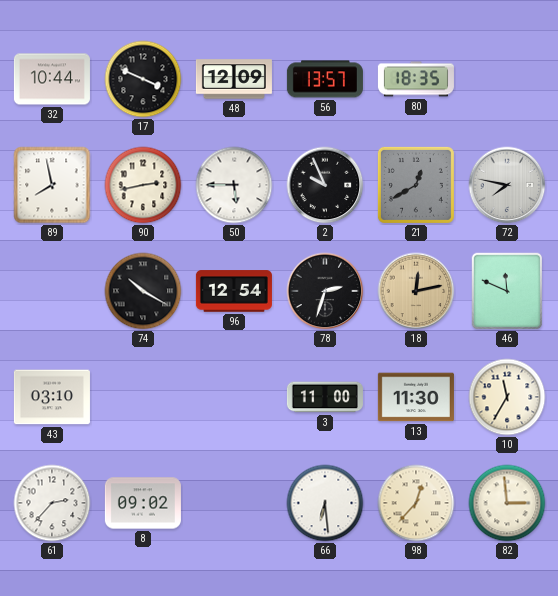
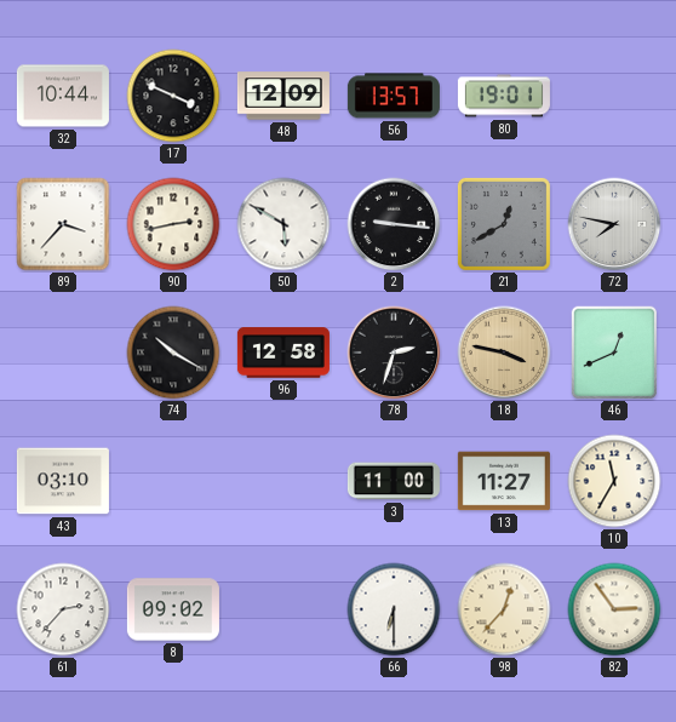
80: 18:35 -> 19:01 (504, 96)
89: 7:58 -> 3:37 (63, 224)
50: 5:45 -> 5:50 (283, 224)
2: 9:56 -> 9:16 (394, 224)
96: 12:54 -> 12:58 (283, 353)
18: 12:13 -> 3:47 (504, 353)
46: 11:49 -> 12:41 (614, 353)
13: 11:30 -> 11:27 (504, 481)
66: 6:29 -> 6:30 (394, 609)
82: 2:59 -> 2:54 (614, 609)
